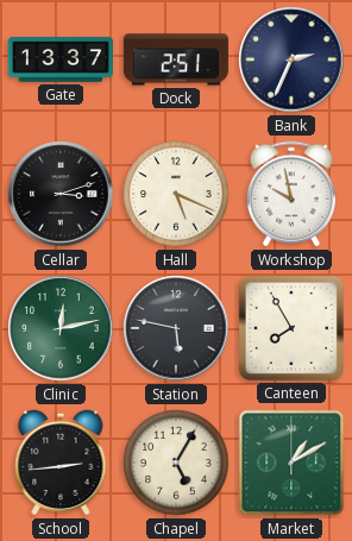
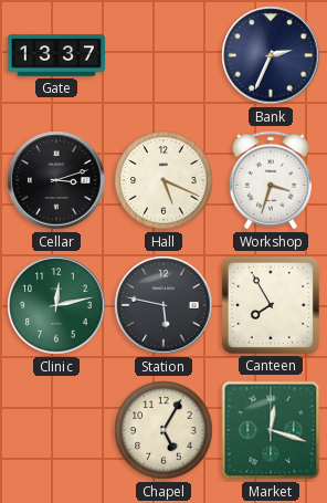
Dock: 2:51 -> none (176, 59)
Workshop: 9:58 -> 3:33 (271, 180)
School: 2:44 -> none (61, 463)
Market: 1:10 -> 12:18 (271, 430)
